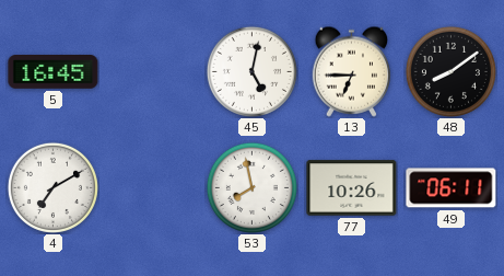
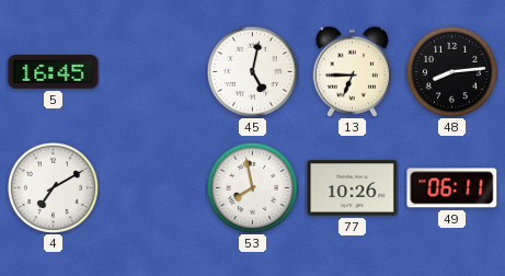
48: 8:09 -> 8:14 (451, 71)
